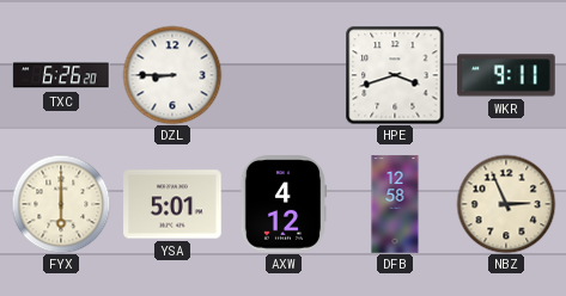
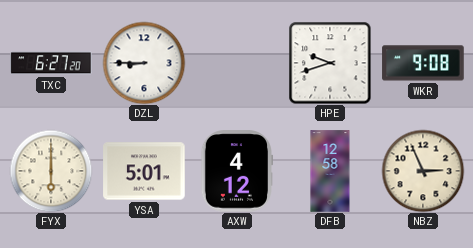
TXC: 6:26 -> 6:27 (51, 63)
HPE: 3:42 -> 9:42 (330, 63)
WKR: 9:11 -> 9:08 (423, 63)
